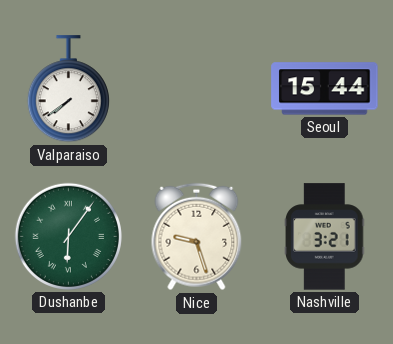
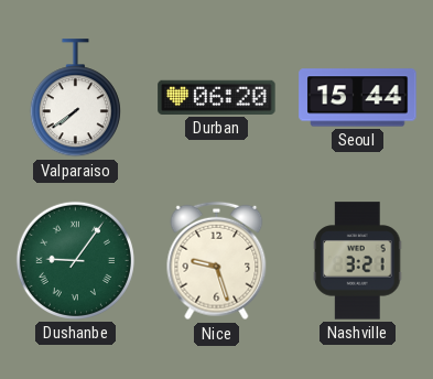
Durban: none -> 06:20 (217, 97)
Dushanbe: 6:06 -> 9:06 (75, 260)
